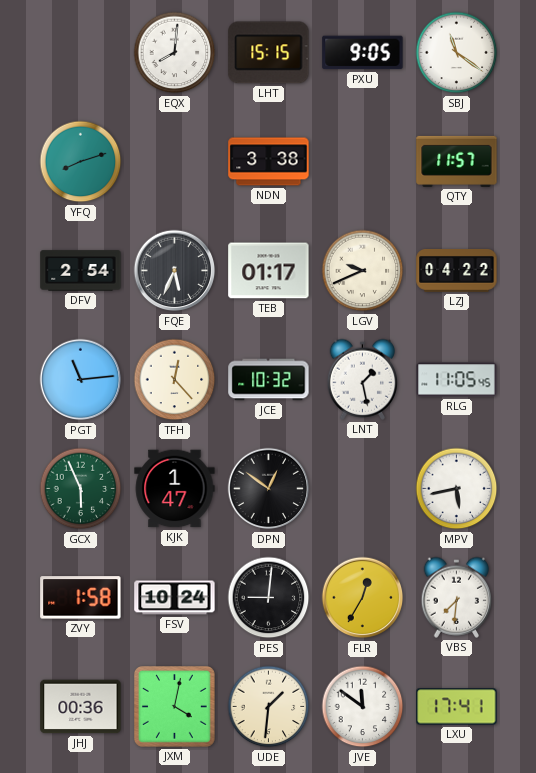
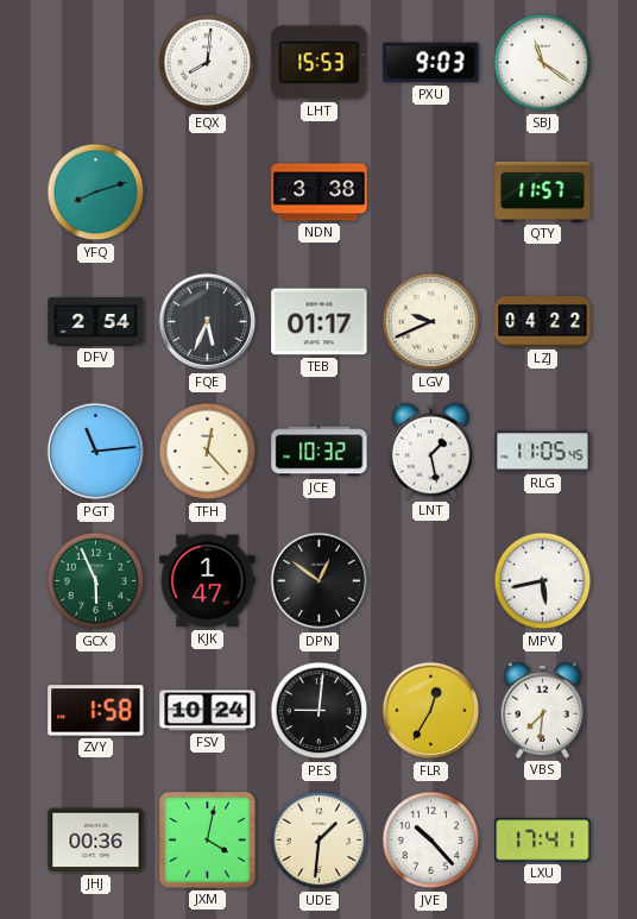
LHT: 15:15 -> 15:53 (320, 63)
PXU: 9:05 -> 9:03 (431, 63)
JVE: 11:51 -> 10:23 (431, 841)
